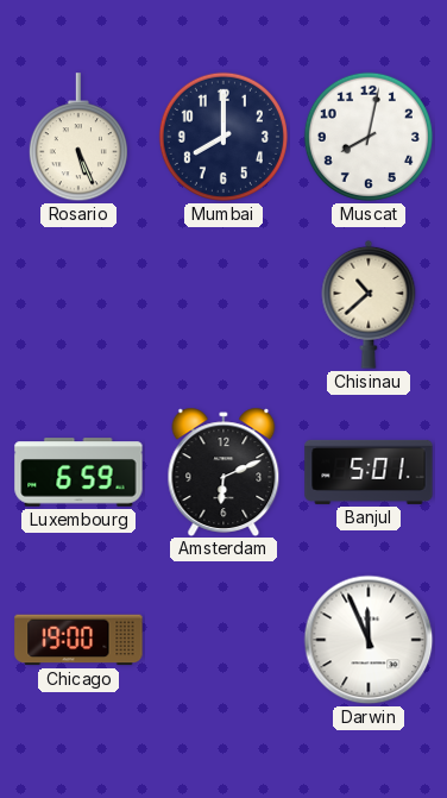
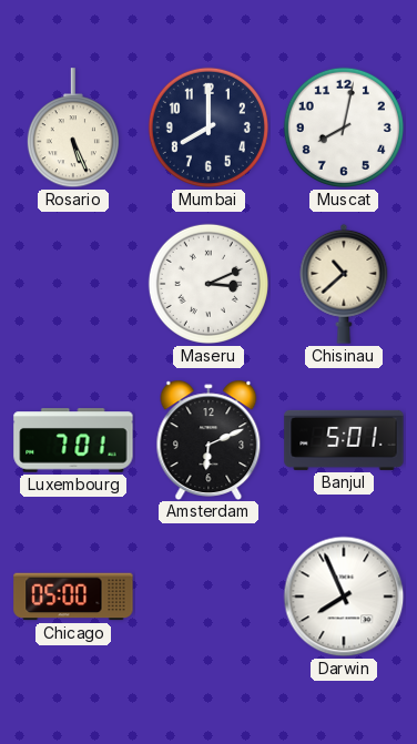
Maseru: none -> 3:11 (208, 284)
Luxembourg: 6:59 -> 7:01 (73, 440)
Chicago: 19:00 -> 05:00 (73, 597)
Darwin: 11:56 -> 7:56 (344, 597)
